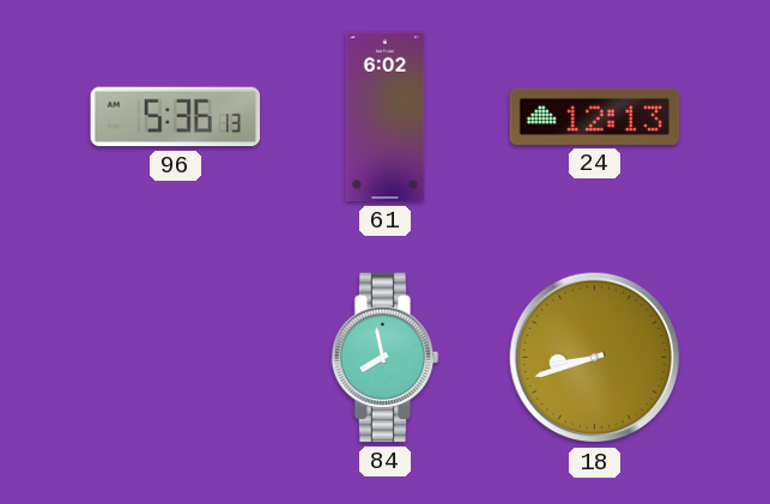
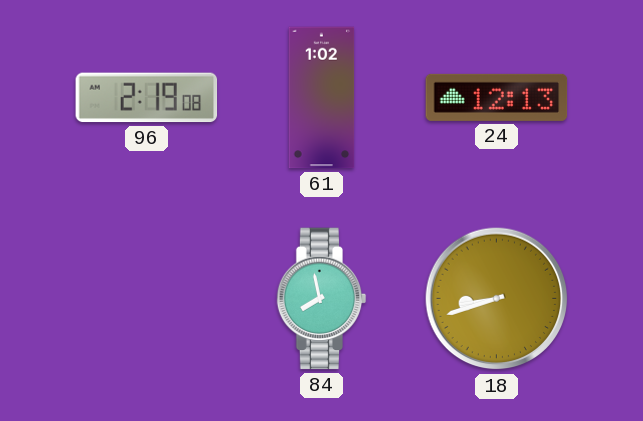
96: 5:36 -> 2:19 (147, 98)
61: 6:02 -> 1:02 (322, 98)
